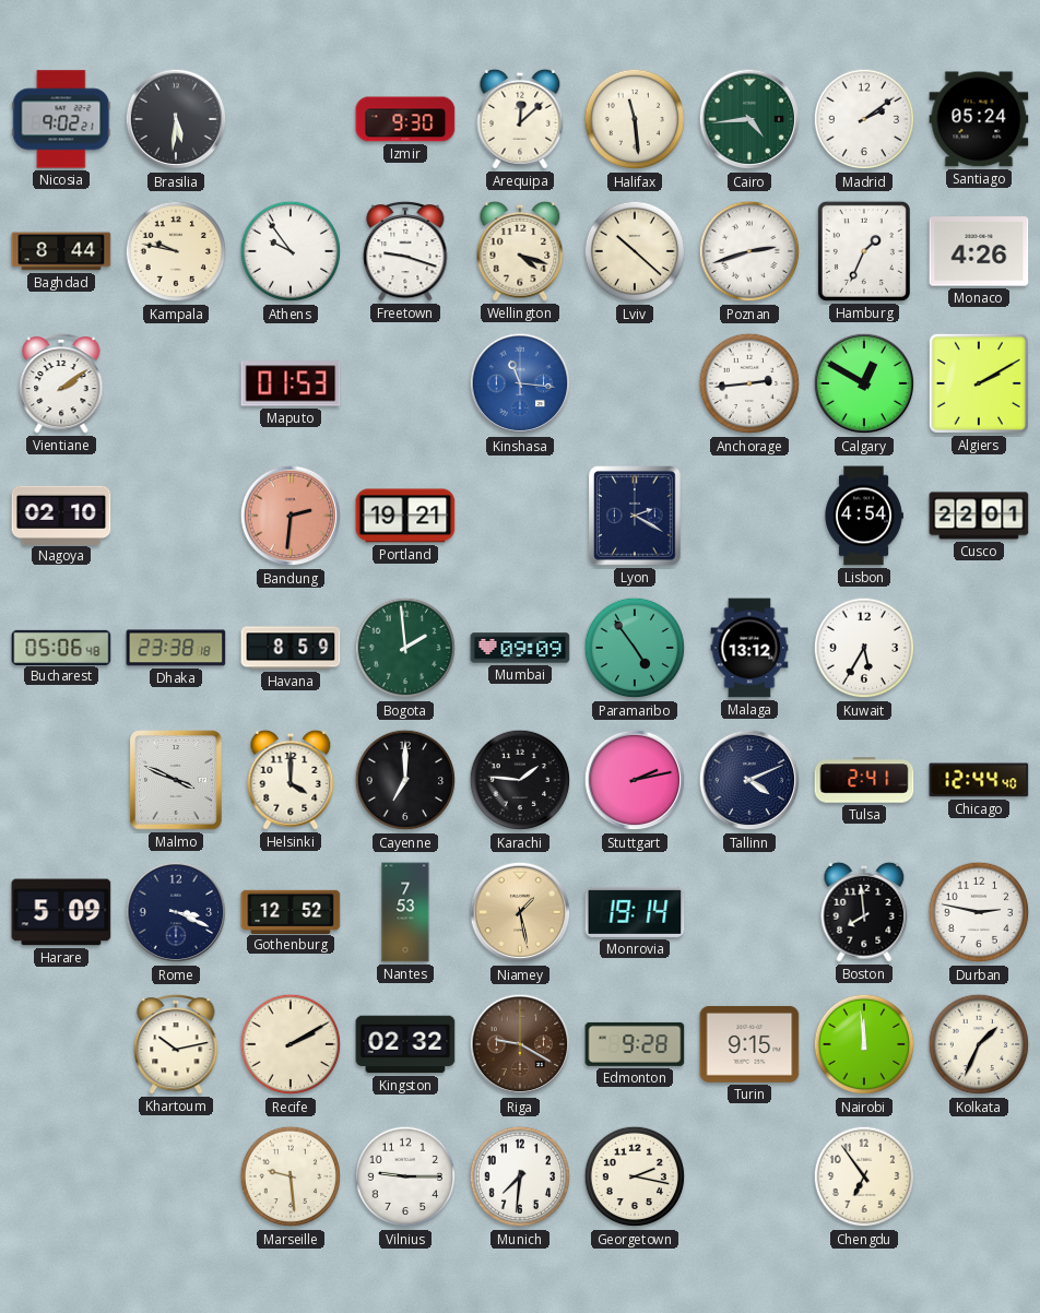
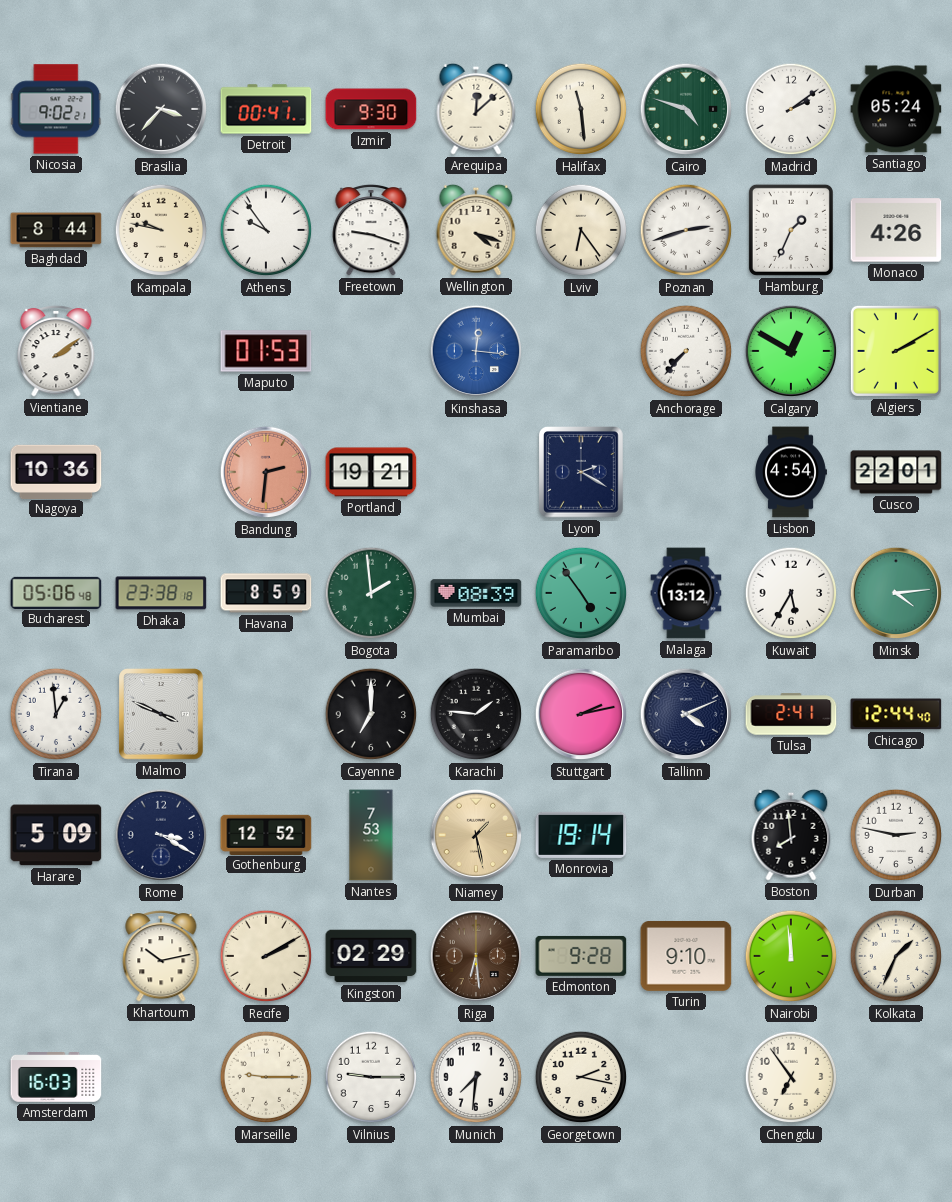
Brasilia: 5:31 -> 3:37 (161, 109)
Detroit: none -> 00:41 (266, 109)
Cairo: 4:44 -> 4:48 (686, 109)
Lviv: 10:22 -> 6:24 (581, 230)
Kinshasa: 11:16 -> 12:16 (476, 351)
Anchorage: 2:44 -> 7:37 (686, 351)
Nagoya: 02:10 -> 10:36 (56, 471)
Mumbai: 09:09 -> 08:39 (476, 593)
Minsk: none -> 4:14 (896, 593)
Tirana: none -> 12:59 (56, 714)
Helsinki: 4:00 -> none (291, 780)
Rome: 3:19 -> 3:20 (161, 835)
Kingston: 02:32 -> 02:29 (371, 956)
Riga: 9:20 -> 6:29 (476, 956)
Turin: 9:15 -> 9:10 (686, 956)
Amsterdam: none -> 16:03 (56, 1078)
Marseille: 9:29 -> 9:15 (266, 1077)
